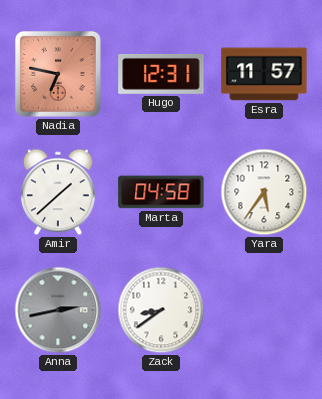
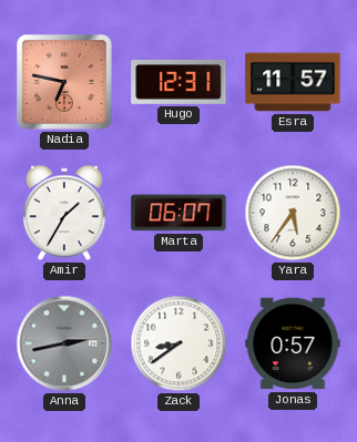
Amir: 1:38 -> 1:35 (64, 213)
Marta: 04:58 -> 06:07 (178, 213)
Jonas: none -> 0:57 (293, 343)
